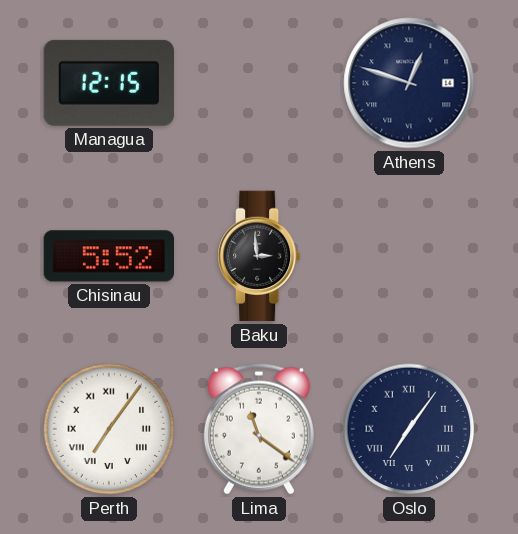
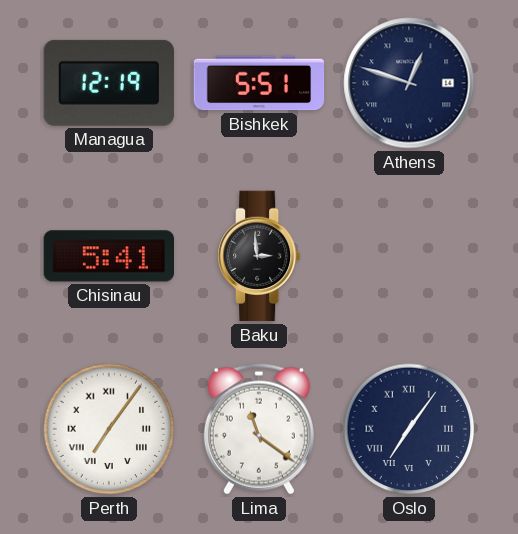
Managua: 12:15 -> 12:19 (109, 83)
Bishkek: none -> 5:51 (259, 83)
Chisinau: 5:52 -> 5:41 (108, 256)
